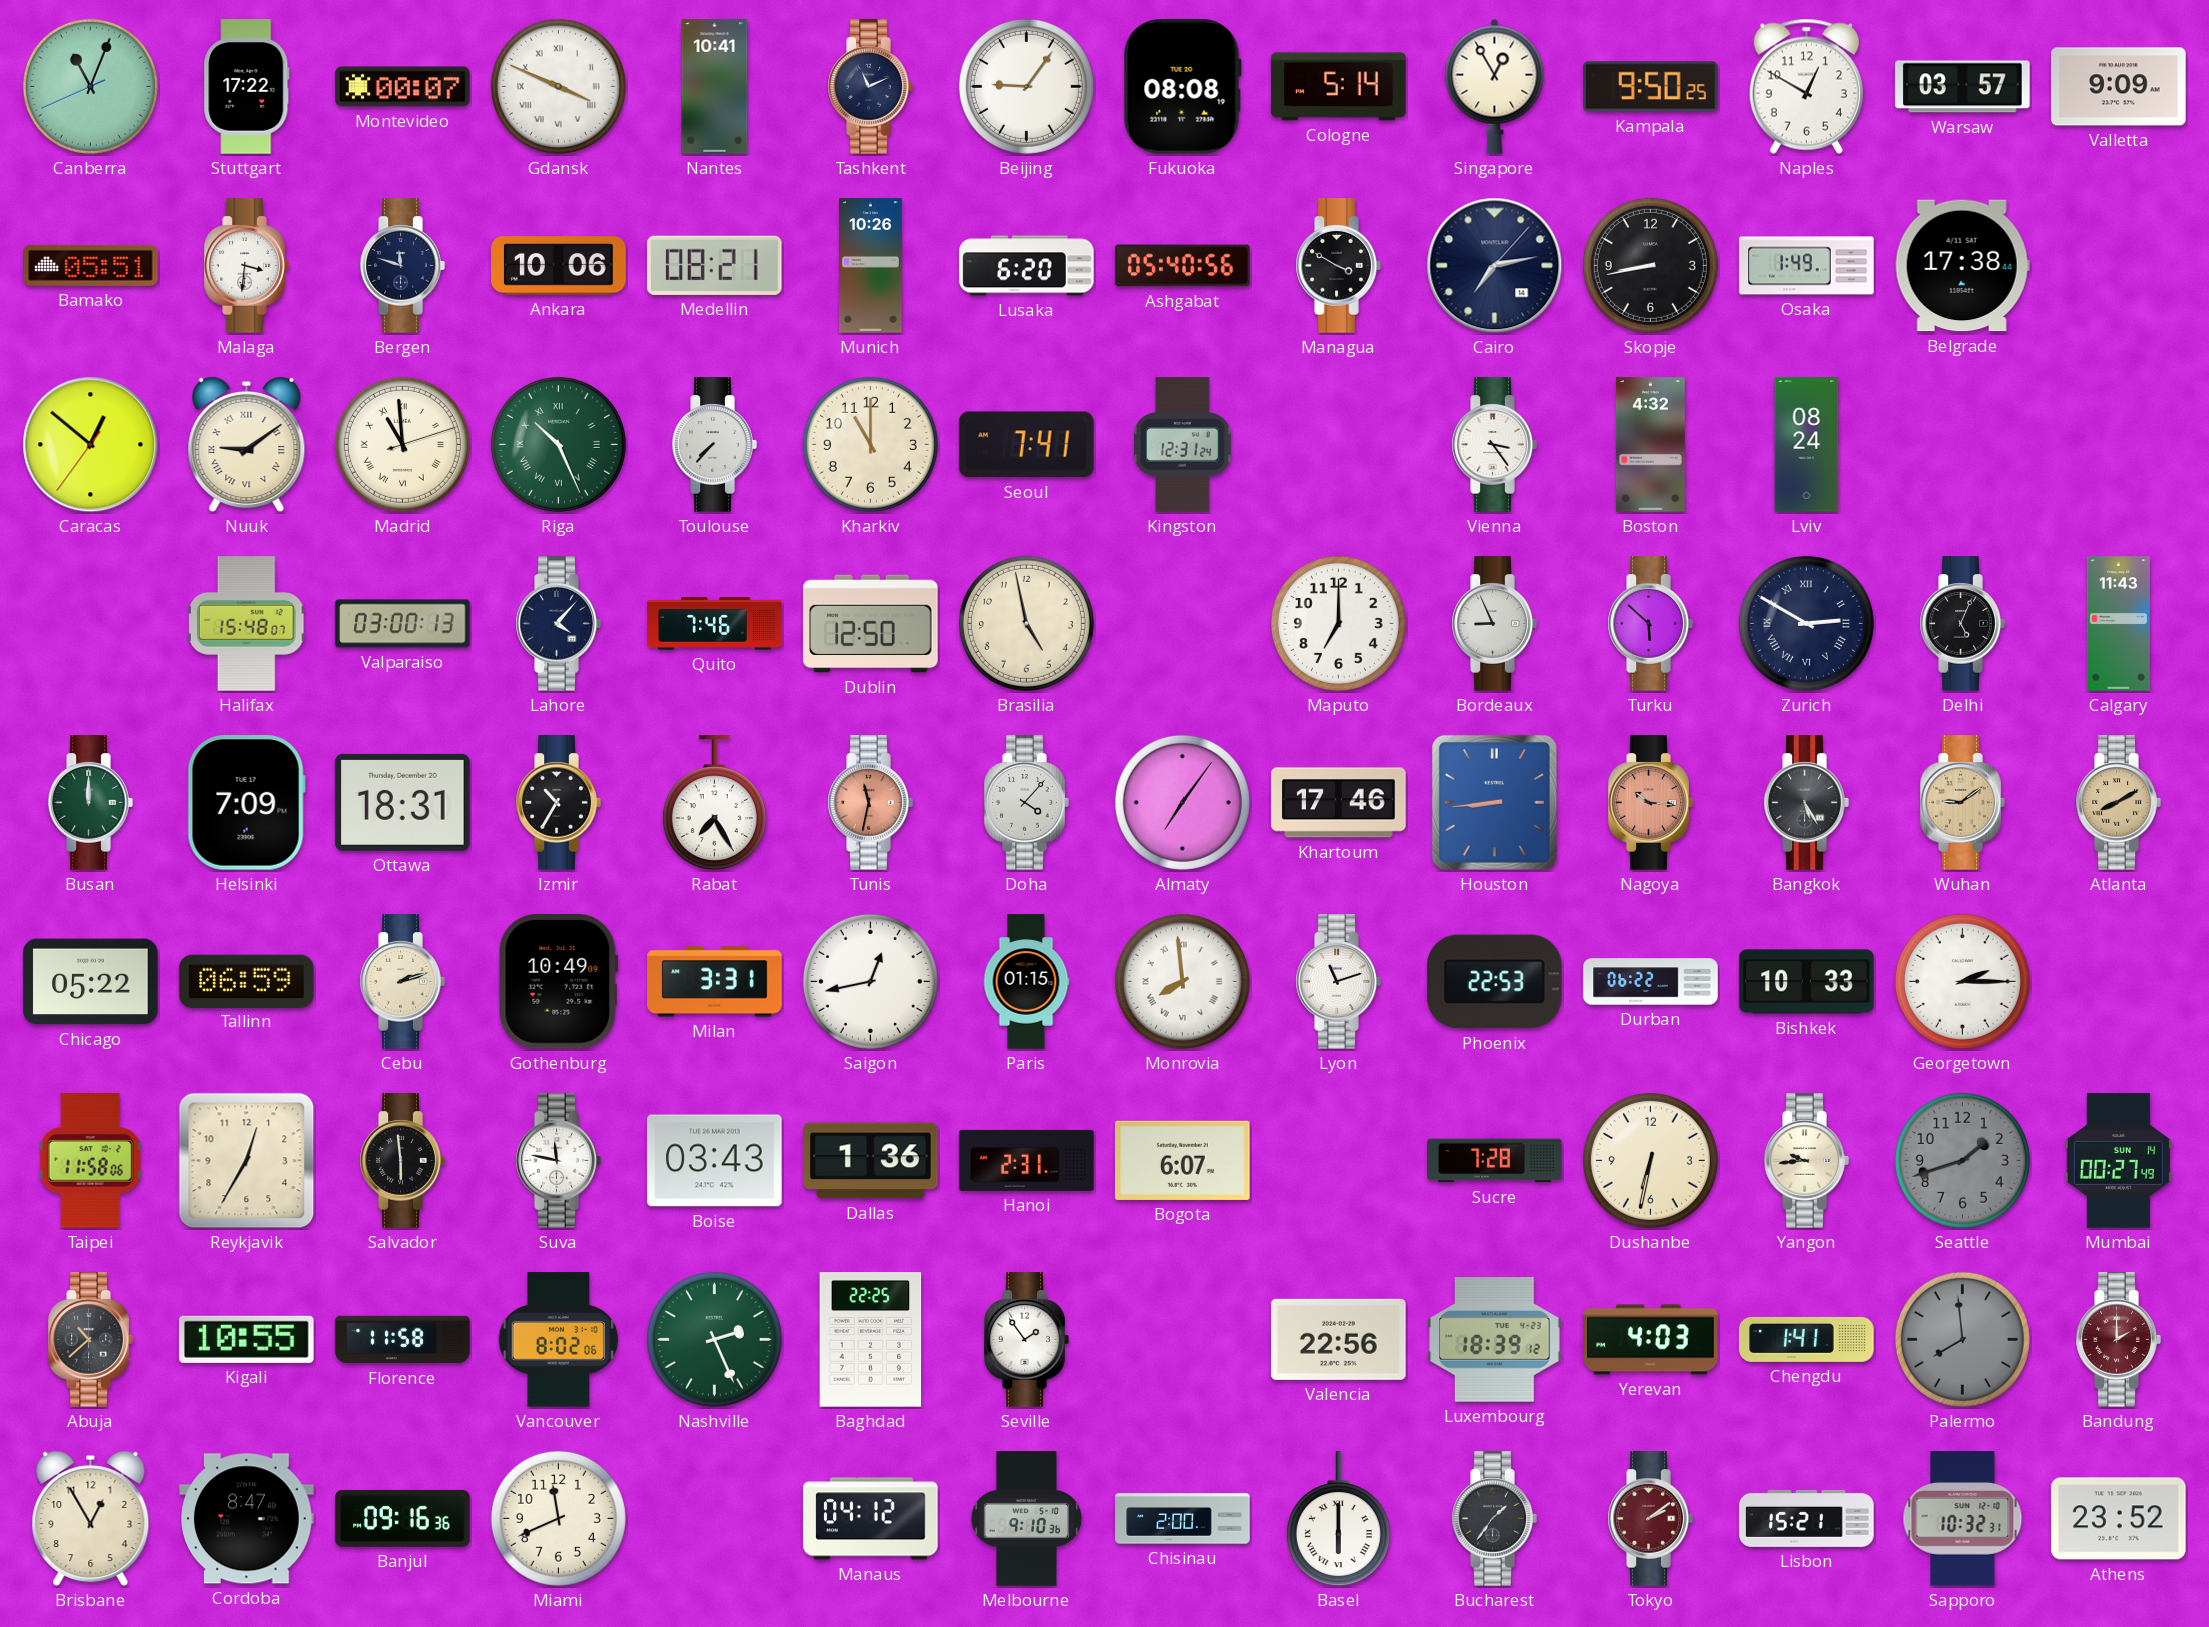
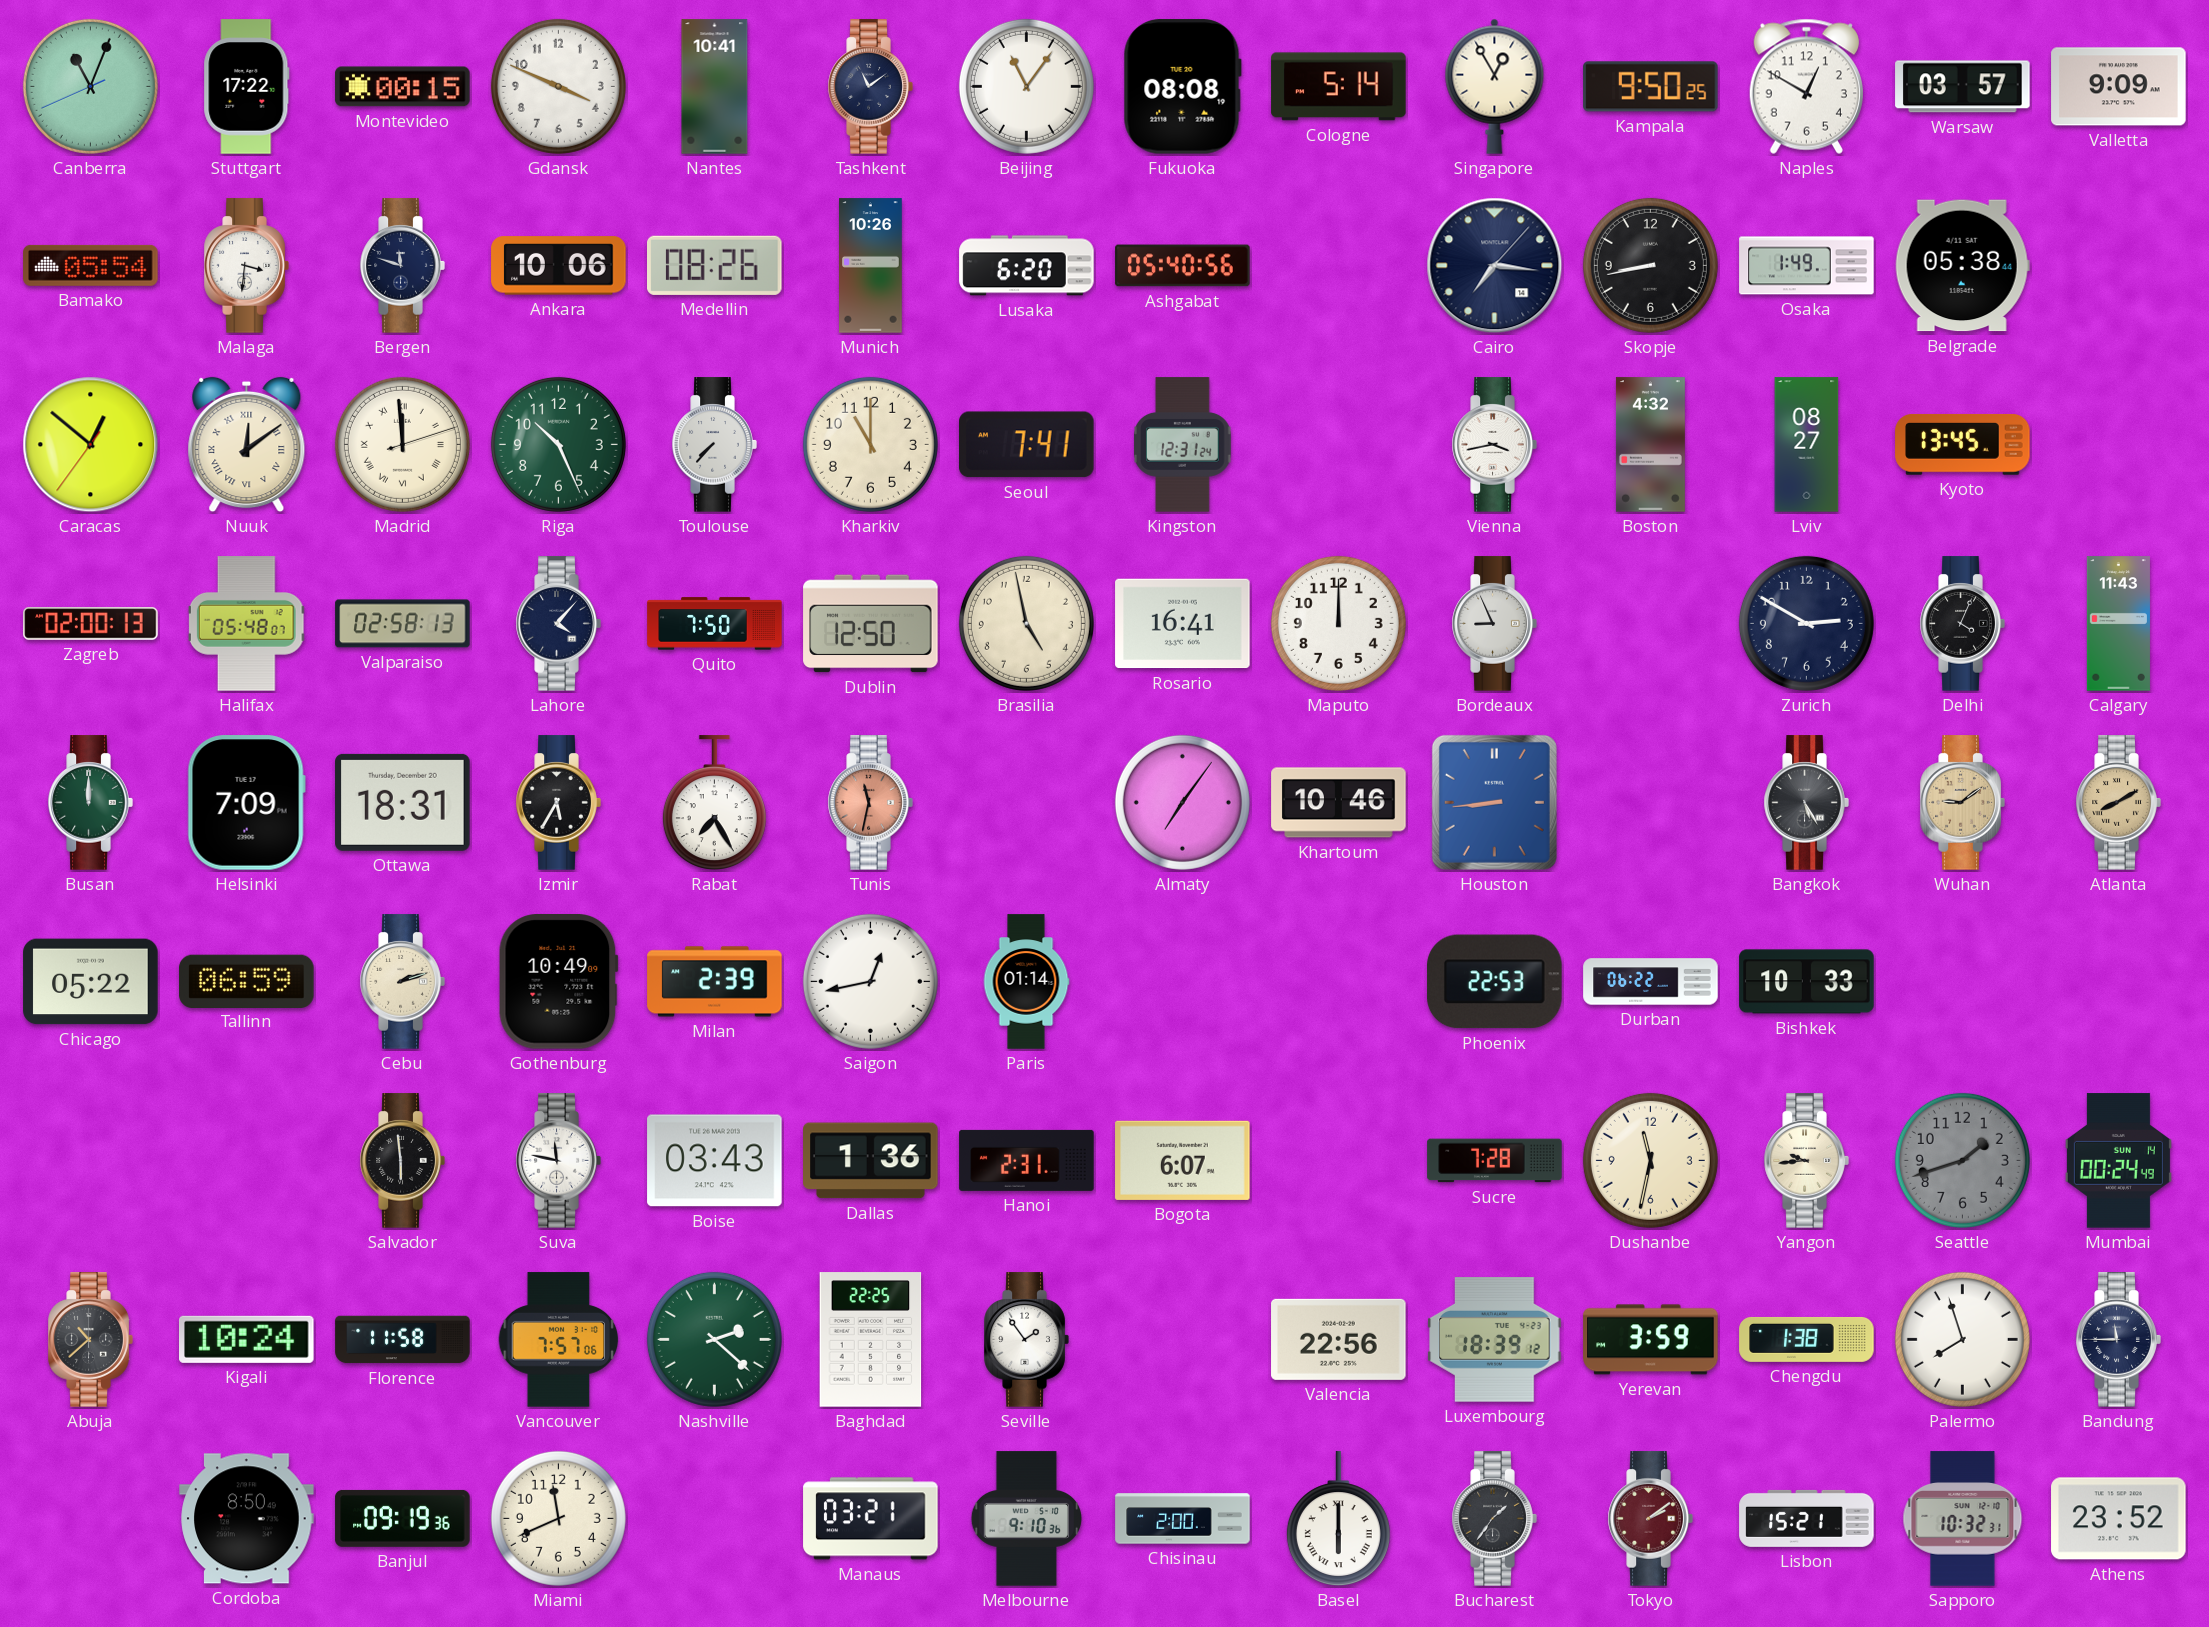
Montevideo: 00:07 -> 00:15 (403, 87)
Gdansk numerals: Roman -> Arabic (558, 86)
Tashkent: 11:11 -> 11:09 (870, 87)
Beijing: 9:06 -> 11:06 (1026, 86)
Bamako: 05:51 -> 05:54 (91, 265)
Medellin: 08:21 -> 08:26 (715, 265)
Managua: 3:50 -> none (1338, 266)
Cairo: 7:13 -> 7:16 (1495, 266)
Belgrade: 17:38 -> 05:38 (1962, 266)
Nuuk: 9:09 -> 12:09 (247, 445)
Madrid: 10:59 -> 11:59 (402, 444)
Riga numerals: Roman -> Arabic (558, 444)
Vienna: 3:24 -> 3:43 (1494, 445)
Lviv: 08:24 -> 08:27 (1807, 445)
Kyoto: none -> 13:45 (1963, 444)
Zagreb: none -> 02:00 (91, 624)
Halifax: 15:48 -> 05:48 (247, 624)
Valparaiso: 03:00 -> 02:58 (403, 624)
Quito: 7:46 -> 7:50 (715, 624)
Rosario: none -> 16:41 (1183, 624)
Maputo: 7:00 -> 12:00 (1338, 623)
Turku: 5:52 -> none (1650, 624)
Zurich numerals: Roman -> Arabic (1806, 623)
Delhi: 5:04 -> 4:04 (1962, 624)
Izmir: 10:35 -> 5:35 (558, 803)
Doha: 4:07 -> none (1026, 803)
Khartoum: 17:46 -> 10:46 (1339, 803)
Nagoya: 10:16 -> none (1650, 803)
Milan: 3:31 -> 2:39 (715, 982)
Paris: 01:15 -> 01:14 (1026, 982)
Monrovia: 7:59 -> none (1182, 981)
Lyon: 11:12 -> none (1338, 982)
Georgetown: 2:15 -> none (1962, 981)
Taipei: 11:58 -> none (91, 1161)
Reykjavik: 12:35 -> none (247, 1161)
Dushanbe: 6:32 -> 11:32 (1650, 1160)
Mumbai: 00:27 -> 00:24 (2118, 1161)
Kigali: 10:55 -> 10:24 (247, 1339)
Vancouver: 8:02 -> 7:57 (559, 1340)
Nashville: 2:26 -> 2:22 (714, 1339)
Yerevan: 4:03 -> 3:59 (1651, 1340)
Chengdu: 1:41 -> 1:38 (1807, 1339)
Palermo: 7:59 -> 7:57 (1962, 1339)
Palermo dial: grey -> white (1962, 1339)
Bandung: 2:00 -> 11:45 (2118, 1340)
Bandung dial: burgundy -> navy (2118, 1340)
Brisbane: 12:55 -> none (91, 1519)
Cordoba: 8:47 -> 8:50 (247, 1519)
Banjul: 09:16 -> 09:19 (403, 1518)
Manaus: 04:12 -> 03:21 (871, 1519)
